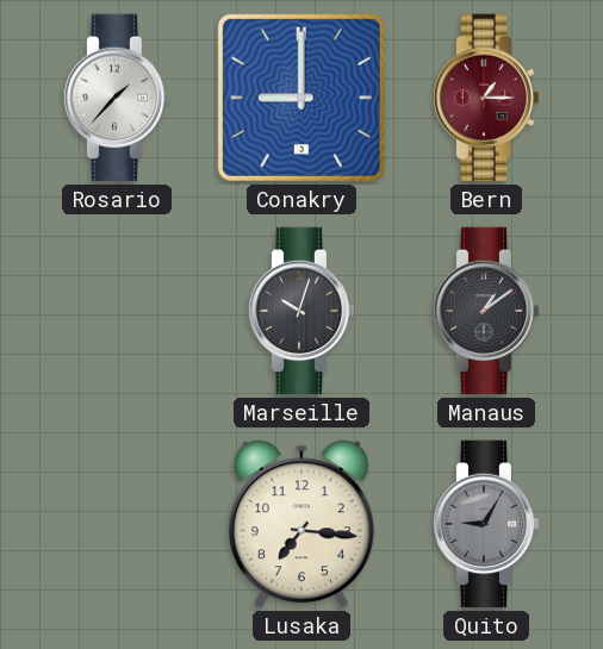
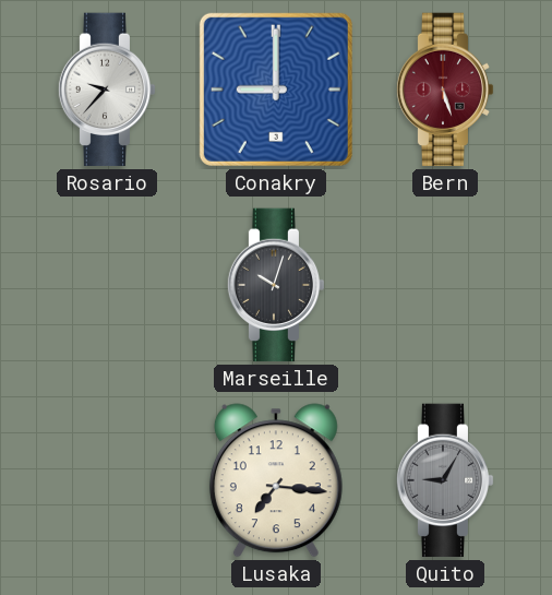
Rosario: 1:37 -> 9:37 (107, 90)
Bern: 1:15 -> 5:27 (445, 90)
Manaus: 1:09 -> none (486, 311)
